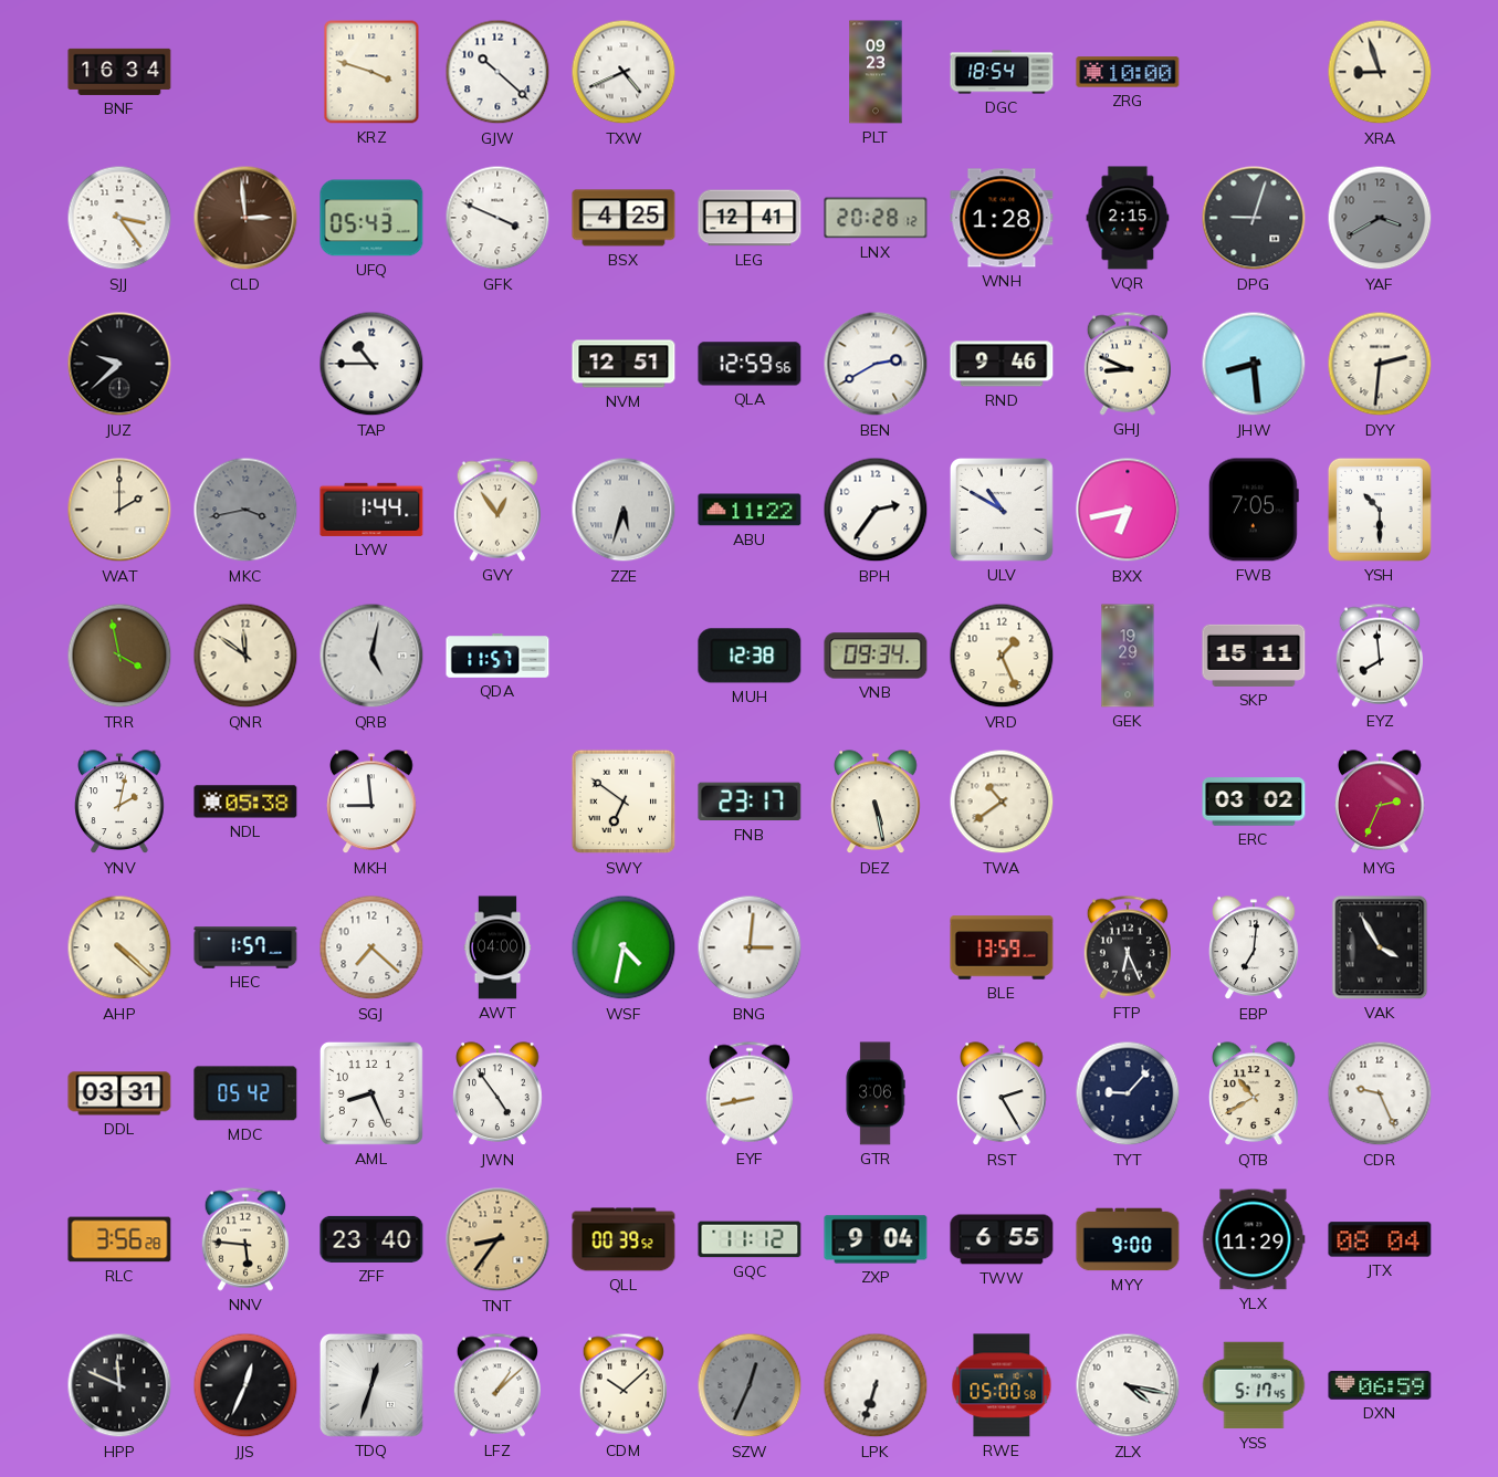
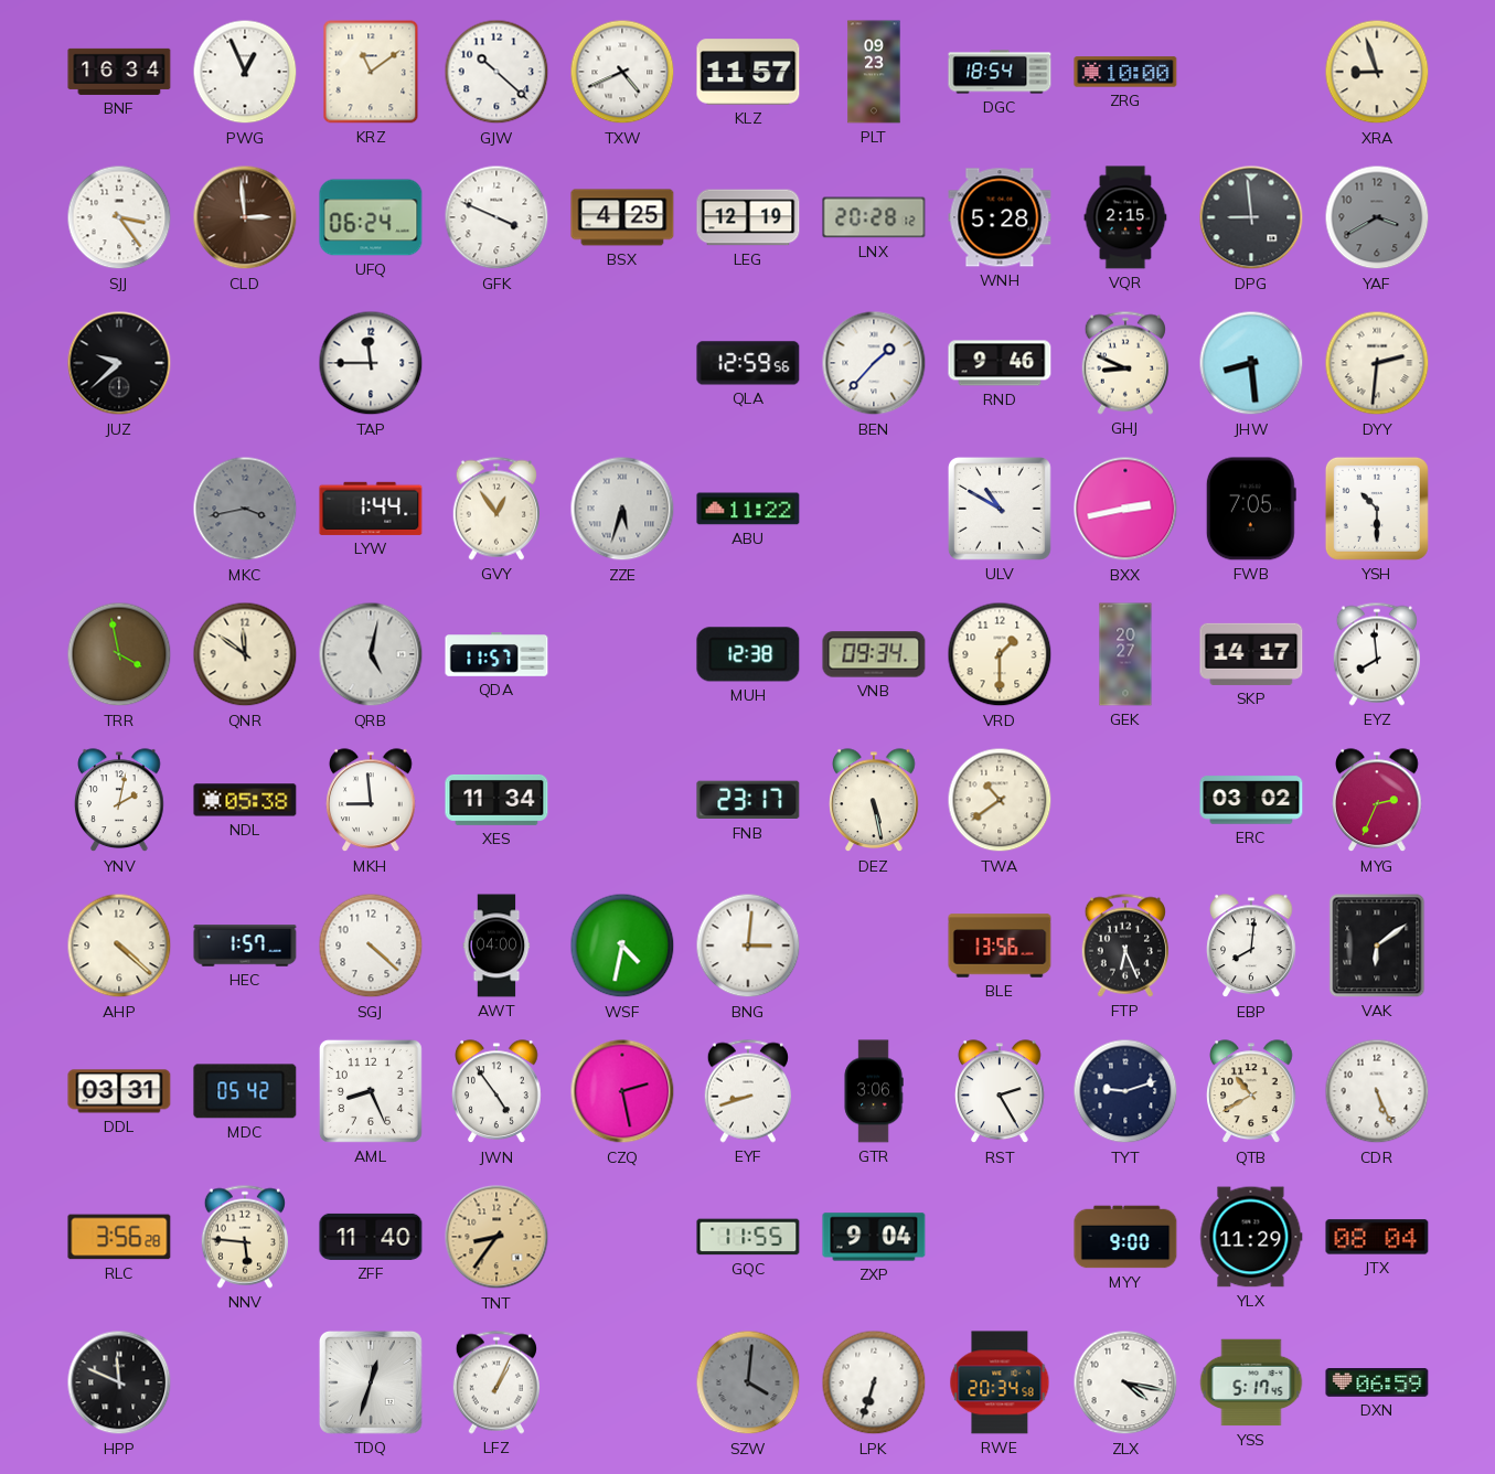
PWG: none -> 12:56 (245, 72)
KRZ: 3:48 -> 11:09 (371, 72)
KLZ: none -> 11:57 (748, 72)
UFQ: 05:43 -> 06:24 (371, 217)
LEG: 12:41 -> 12:19 (748, 217)
WNH: 1:28 -> 5:28 (1000, 217)
DPG: 9:03 -> 8:59 (1251, 217)
TAP: 10:45 -> 11:45 (371, 363)
NVM: 12:51 -> none (624, 364)
BEN: 2:40 -> 1:37 (874, 363)
WAT: 2:00 -> none (119, 510)
BPH: 2:36 -> none (876, 510)
BXX: 6:43 -> 2:43 (1125, 509)
VRD: 1:26 -> 1:30 (1000, 654)
GEK: 19:29 -> 20:27 (1125, 654)
SKP: 15:11 -> 14:17 (1251, 654)
XES: none -> 11:34 (496, 800)
SWY: 6:51 -> none (624, 802)
SGJ: 7:22 -> 4:22 (371, 946)
BLE: 13:59 -> 13:56 (1000, 946)
EBP: 7:01 -> 8:01 (1251, 947)
VAK: 3:55 -> 6:09 (1377, 946)
CZQ: none -> 2:28 (622, 1091)
EYF: 8:43 -> 8:42 (748, 1091)
TYT: 9:07 -> 9:12 (1125, 1091)
CDR: 9:26 -> 5:26 (1377, 1091)
ZFF: 23:40 -> 11:40 (371, 1237)
QLL: 00:39 -> none (624, 1239)
GQC: 11:12 -> 11:55 (748, 1237)
TWW: 6:55 -> none (1002, 1239)
JJS: 12:34 -> none (245, 1385)
LFZ: 1:08 -> 1:04 (496, 1382)
CDM: 10:08 -> none (624, 1385)
SZW: 12:34 -> 4:01 (748, 1382)
RWE: 05:00 -> 20:34 (1000, 1382)
